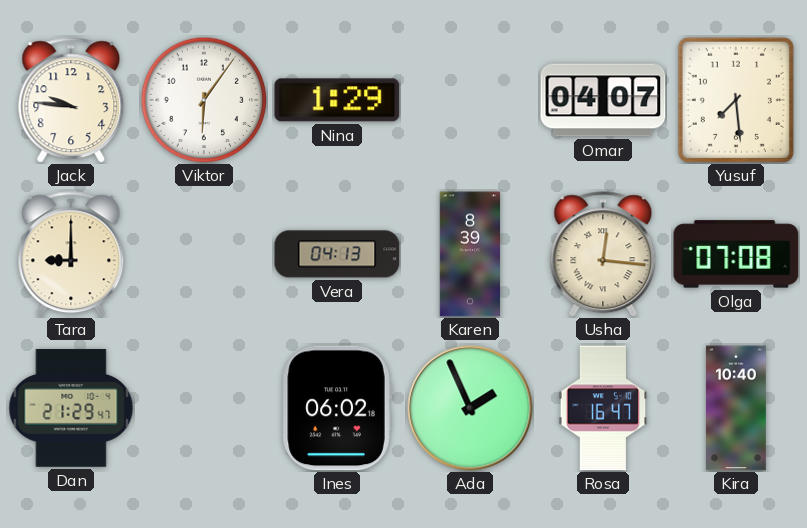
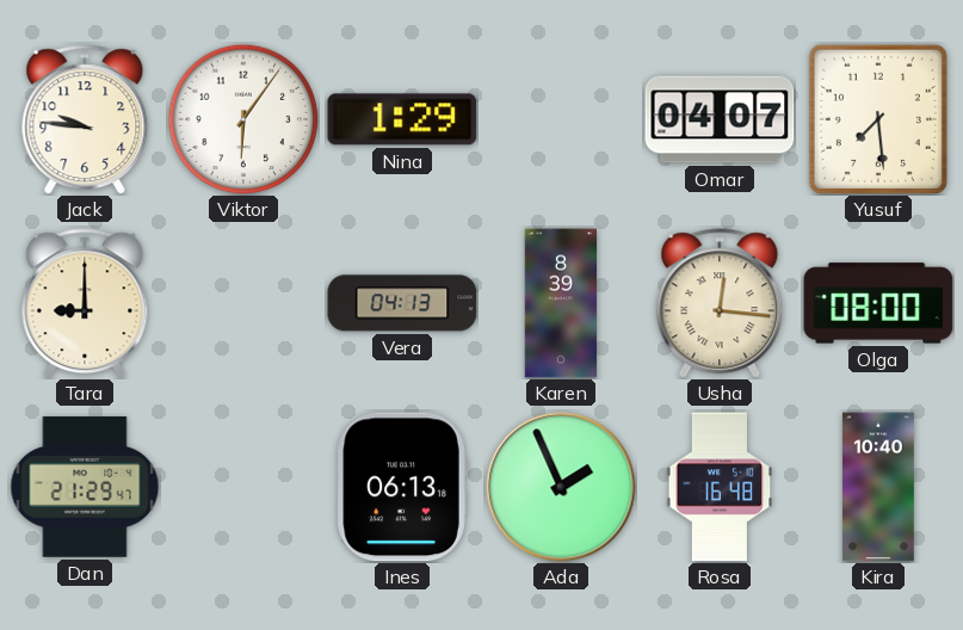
Olga: 07:08 -> 08:00 (878, 303)
Ines: 06:02 -> 06:13 (402, 487)
Rosa: 16:47 -> 16:48 (720, 487)
